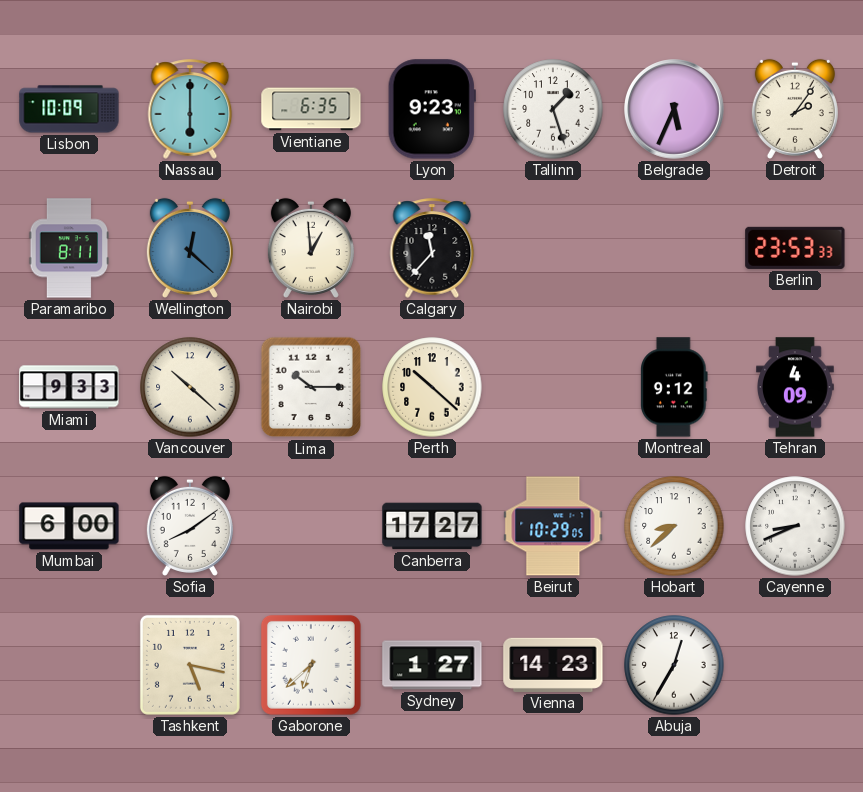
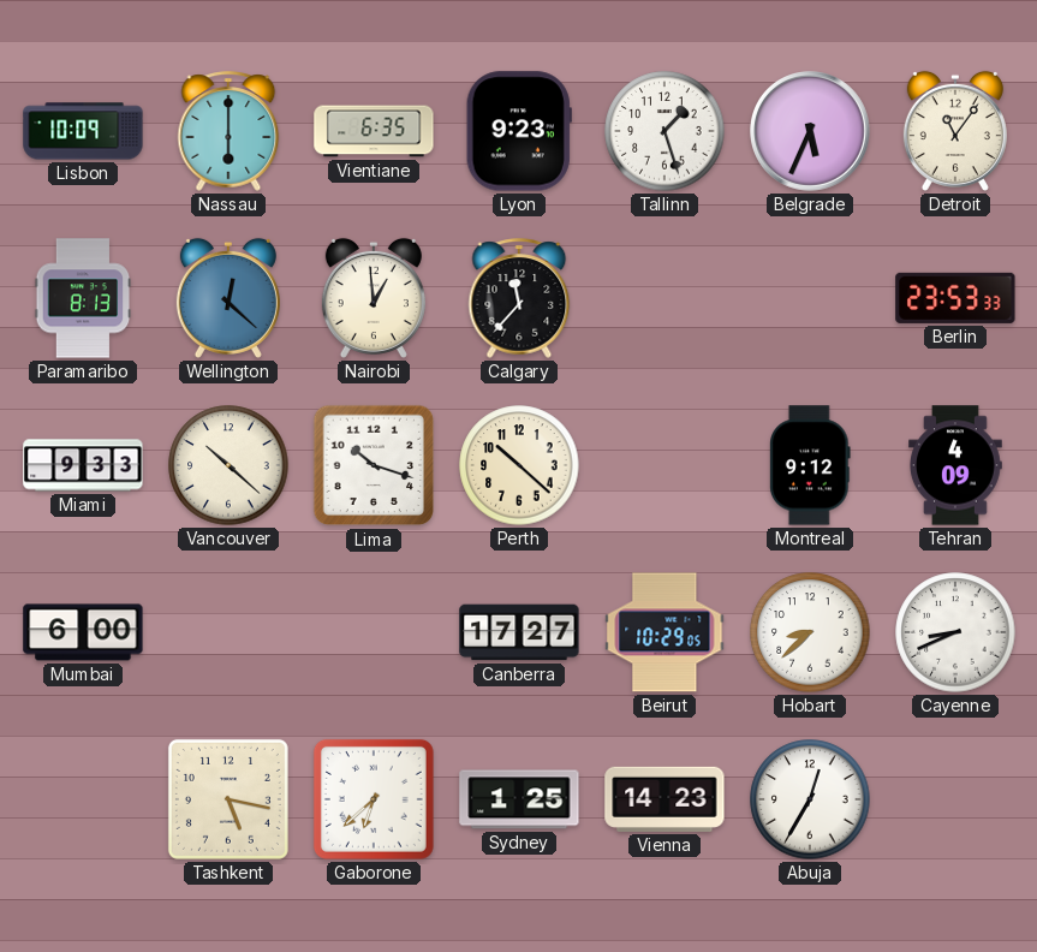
Detroit: 2:06 -> 11:06 (955, 131)
Paramaribo: 8:11 -> 8:13 (83, 298)
Lima: 10:15 -> 10:18 (374, 465)
Sofia: 8:09 -> none (190, 526)
Sydney: 1:27 -> 1:25 (519, 799)
